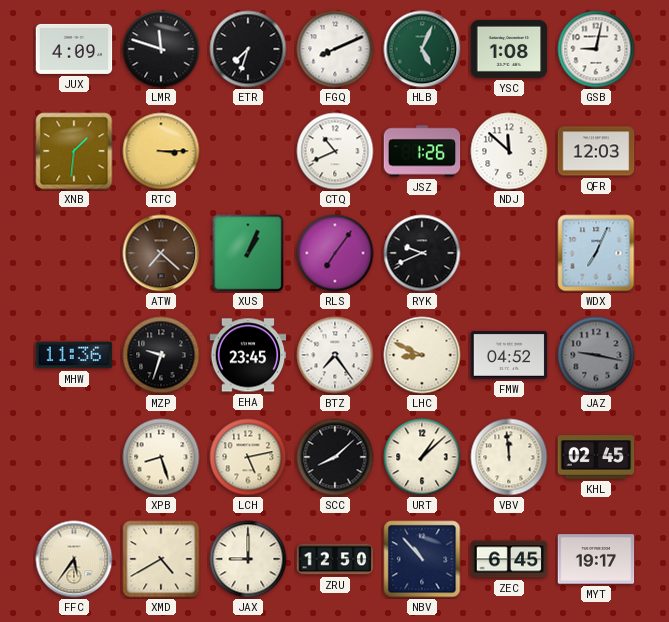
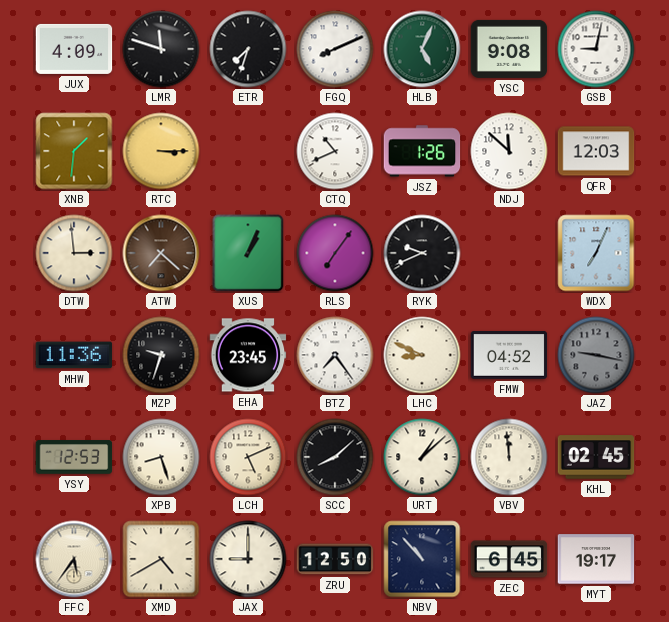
YSC: 1:08 -> 9:08 (509, 49)
DTW: none -> 2:59 (74, 253)
YSY: none -> 12:53 (74, 457)
LCH: 5:13 -> 5:11 (248, 457)
